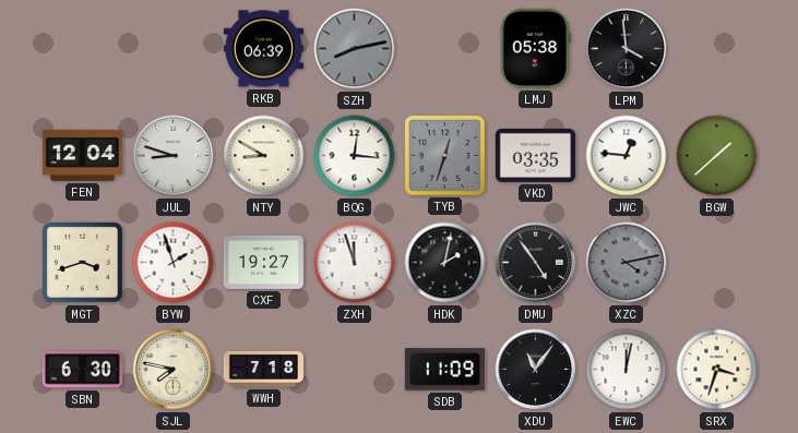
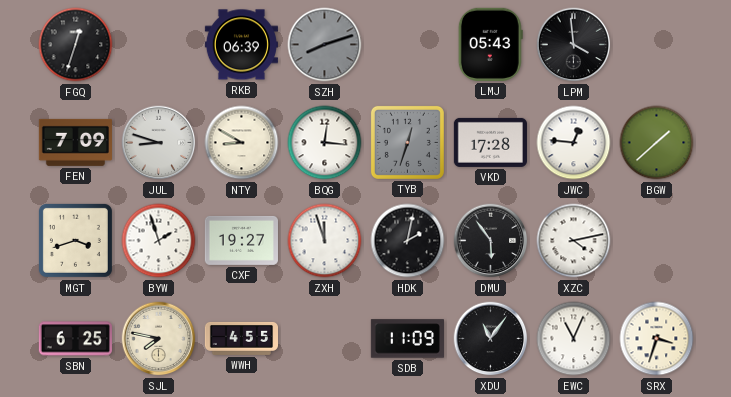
FGQ: none -> 12:33 (76, 45)
SZH: 8:13 -> 8:12 (325, 45)
LMJ: 05:38 -> 05:43 (490, 44)
FEN: 12:04 -> 7:09 (75, 142)
VKD: 03:35 -> 17:28 (490, 142)
DMU: 4:54 -> 5:54 (491, 241)
XZC dial: grey -> white (574, 241)
SBN: 6:30 -> 6:25 (75, 339)
WWH: 7:18 -> 4:55 (241, 338)
EWC: 12:02 -> 11:04 (574, 339)
